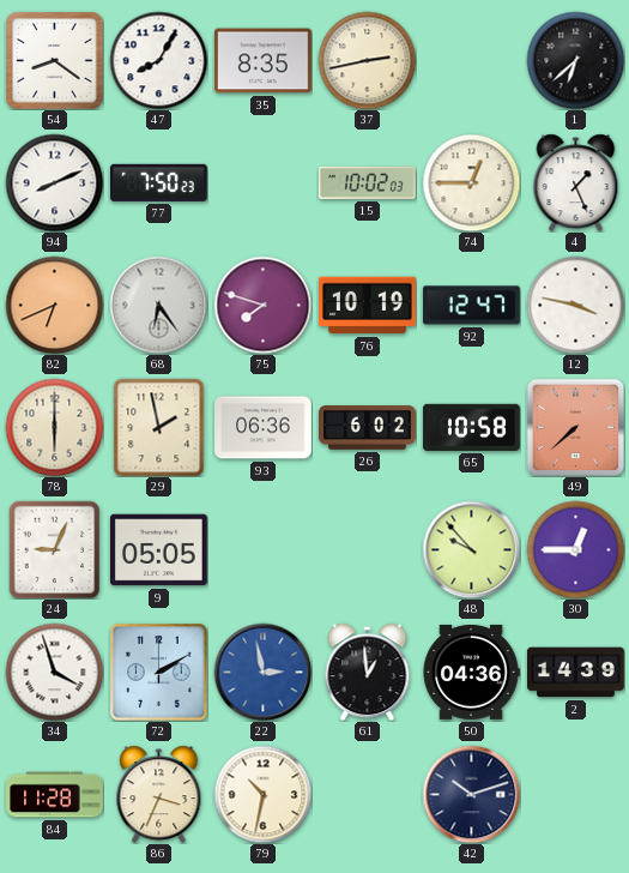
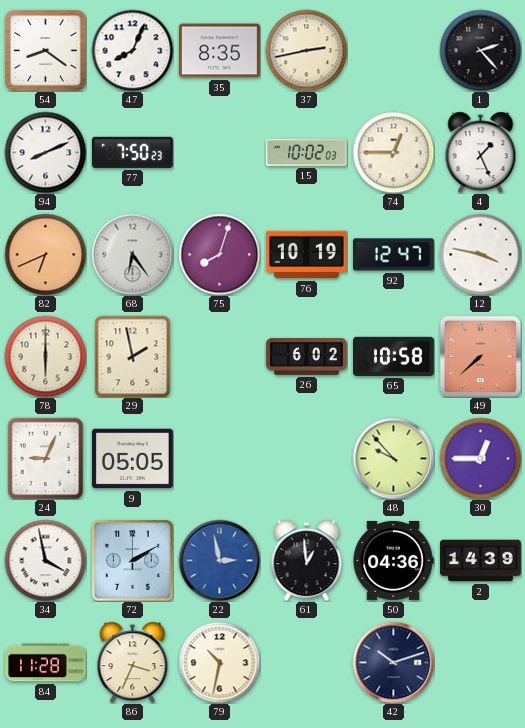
47: 8:05 -> 8:04 (132, 50)
1: 6:38 -> 2:23 (480, 50)
75: 7:48 -> 8:03 (219, 254)
93: 06:36 -> none (264, 428)
34: 3:57 -> 3:58 (45, 560)
